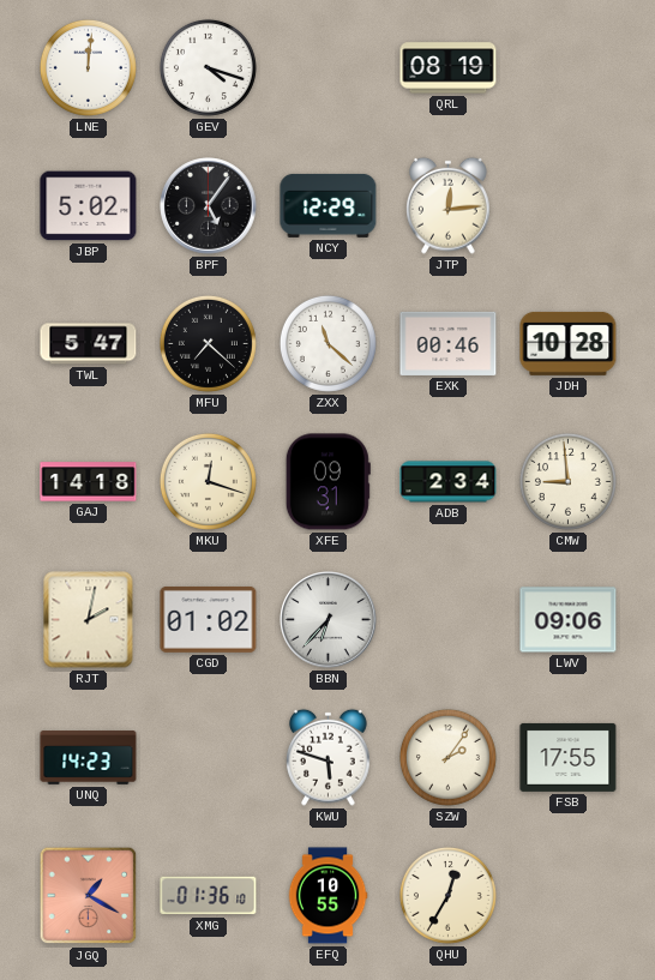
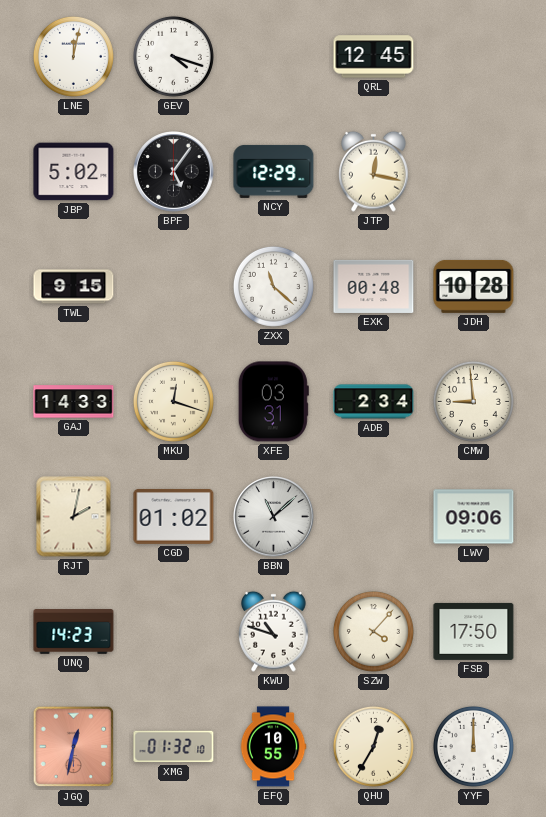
LNE: 12:01 -> 12:02 (73, 56)
QRL: 08:19 -> 12:45 (374, 57)
JTP: 12:14 -> 12:17 (374, 171)
TWL: 5:47 -> 9:15 (74, 287)
MFU: 7:22 -> none (208, 343)
EXK: 00:46 -> 00:48 (374, 286)
GAJ: 14:18 -> 14:33 (74, 402)
XFE: 09:31 -> 03:31 (273, 402)
BBN: 6:37 -> 11:08 (274, 517)
KWU: 5:48 -> 10:48 (274, 631)
SZW: 2:06 -> 4:07 (373, 631)
FSB: 17:55 -> 17:50 (474, 631)
JGQ: 1:20 -> 12:32 (74, 747)
XMG: 01:36 -> 01:32 (174, 747)
YYF: none -> 12:00 (473, 746)
